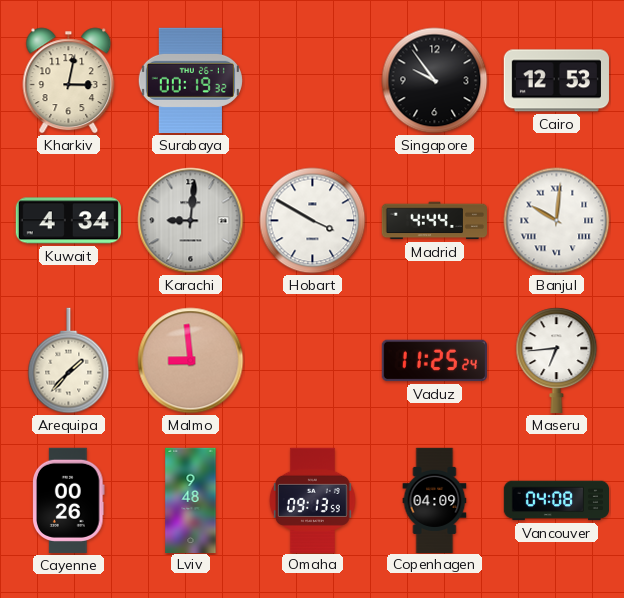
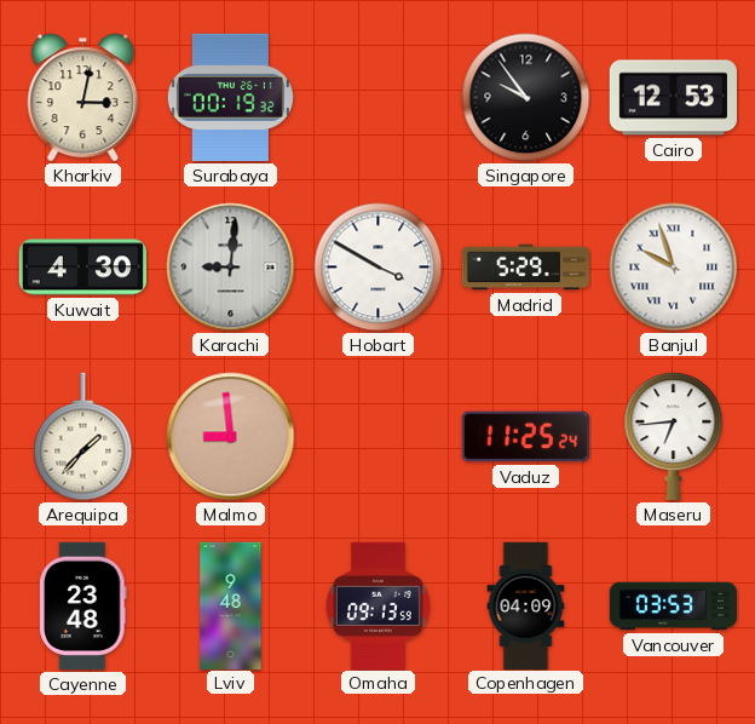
Kuwait: 4:34 -> 4:30 (82, 268)
Madrid: 4:44 -> 5:29 (525, 268)
Banjul: 10:01 -> 9:57 (674, 268)
Cayenne: 00:26 -> 23:48 (83, 605)
Vancouver: 04:08 -> 03:53 (673, 607)
